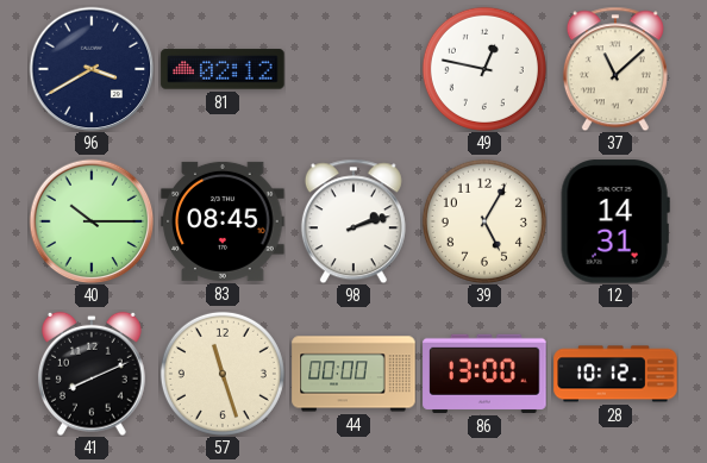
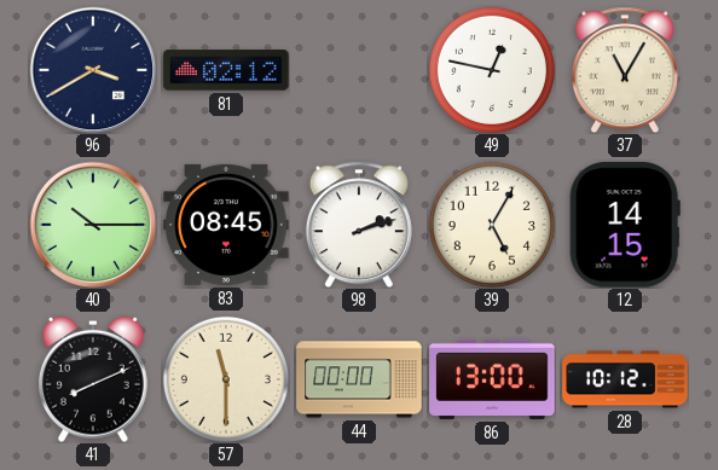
37: 11:08 -> 11:05 (625, 70)
12: 14:31 -> 14:15 (625, 225)
57: 11:27 -> 11:30 (226, 379)
